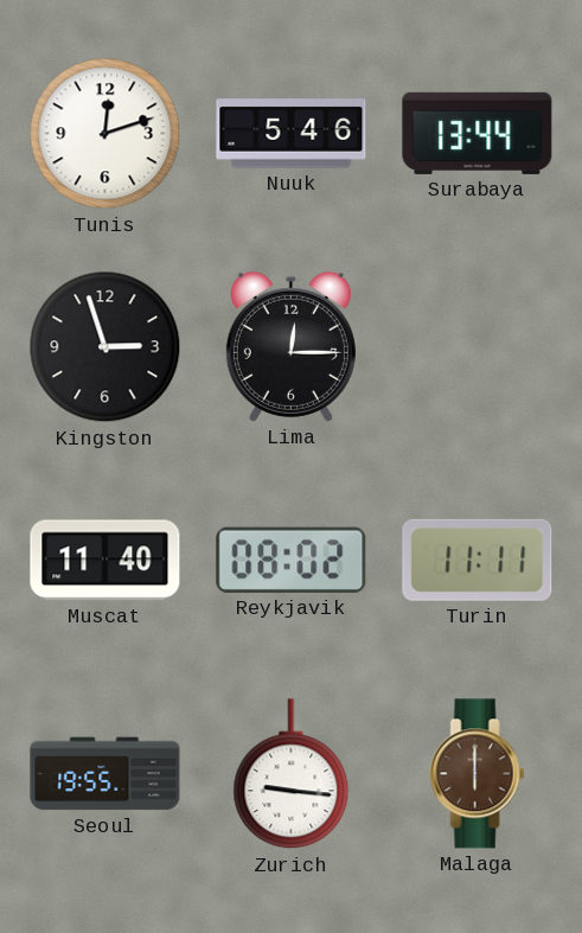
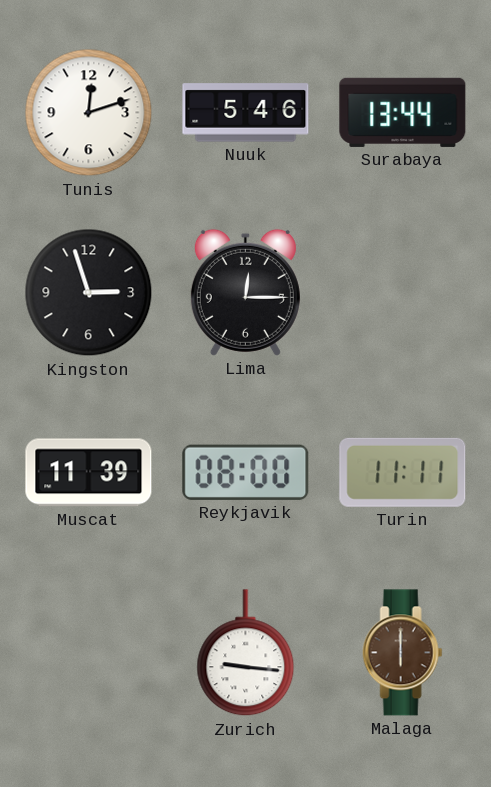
Muscat: 11:40 -> 11:39 (89, 473)
Reykjavik: 08:02 -> 08:00 (246, 472)
Seoul: 19:55 -> none (105, 774)
